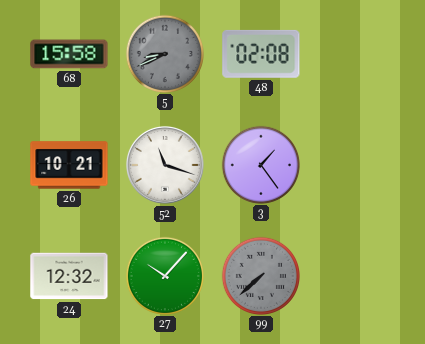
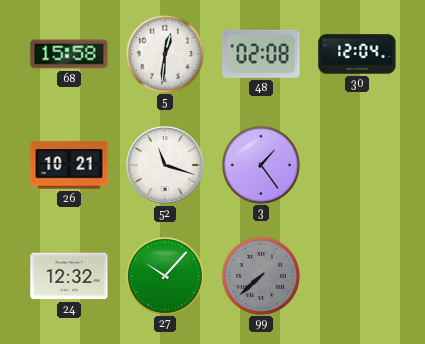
5: 8:41 -> 12:31 (164, 53)
5 dial: grey -> white (164, 53)
30: none -> 12:04 (357, 54)
